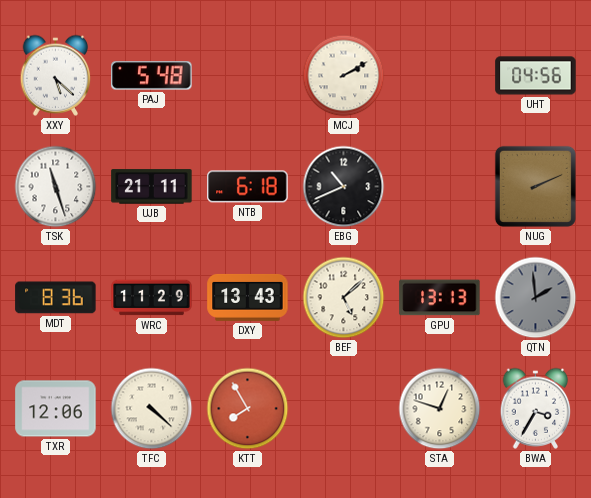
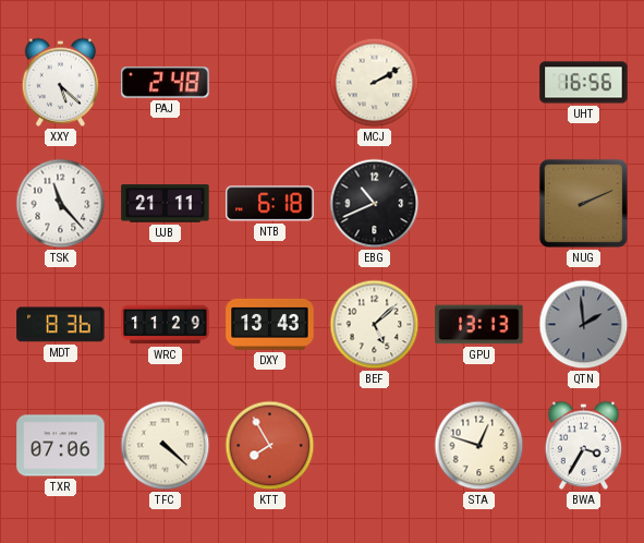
PAJ: 5:48 -> 2:48 (166, 83)
UHT: 04:56 -> 16:56 (584, 83)
TSK: 11:27 -> 11:23 (61, 204)
TXR: 12:06 -> 07:06 (61, 446)
